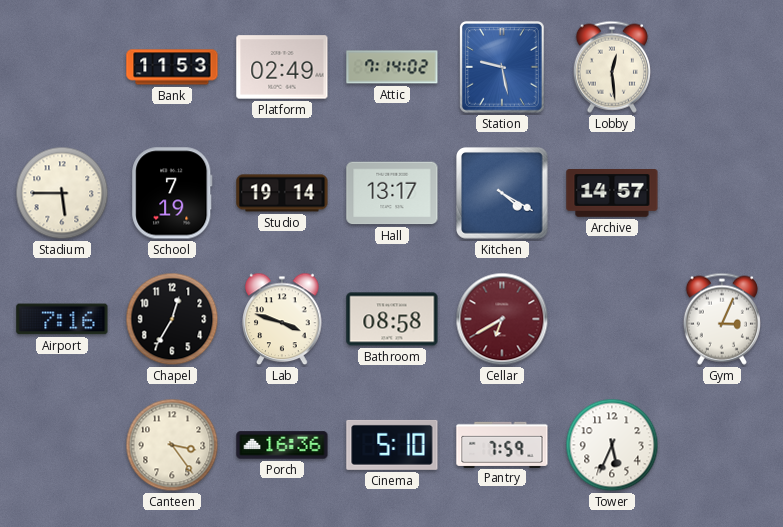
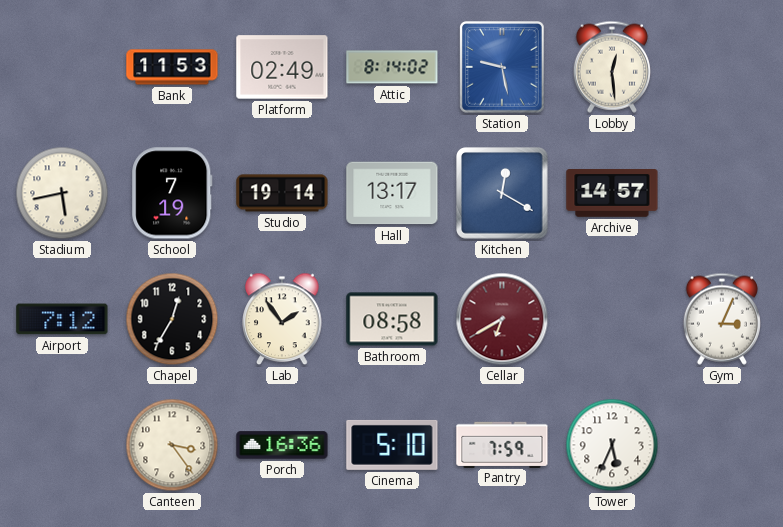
Attic: 7:14 -> 8:14 (392, 67)
Stadium: 5:45 -> 5:43 (62, 193)
Kitchen: 4:20 -> 12:20 (502, 193)
Airport: 7:16 -> 7:12 (62, 319)
Lab: 3:48 -> 1:54 (282, 319)
